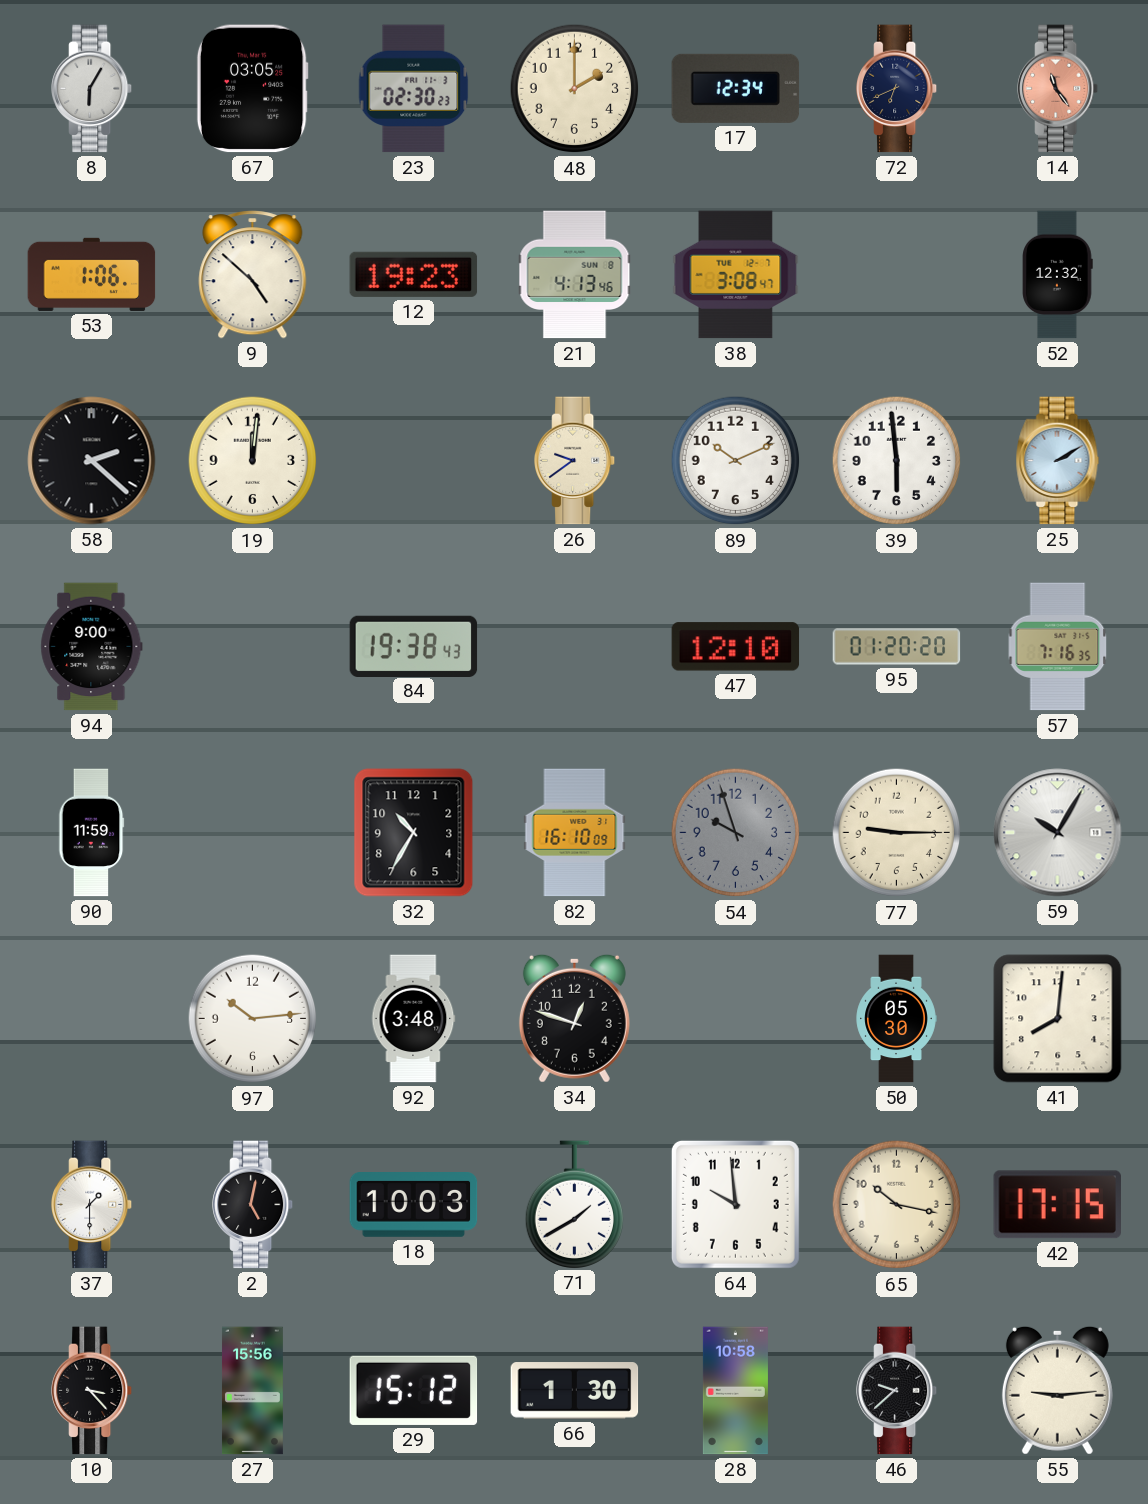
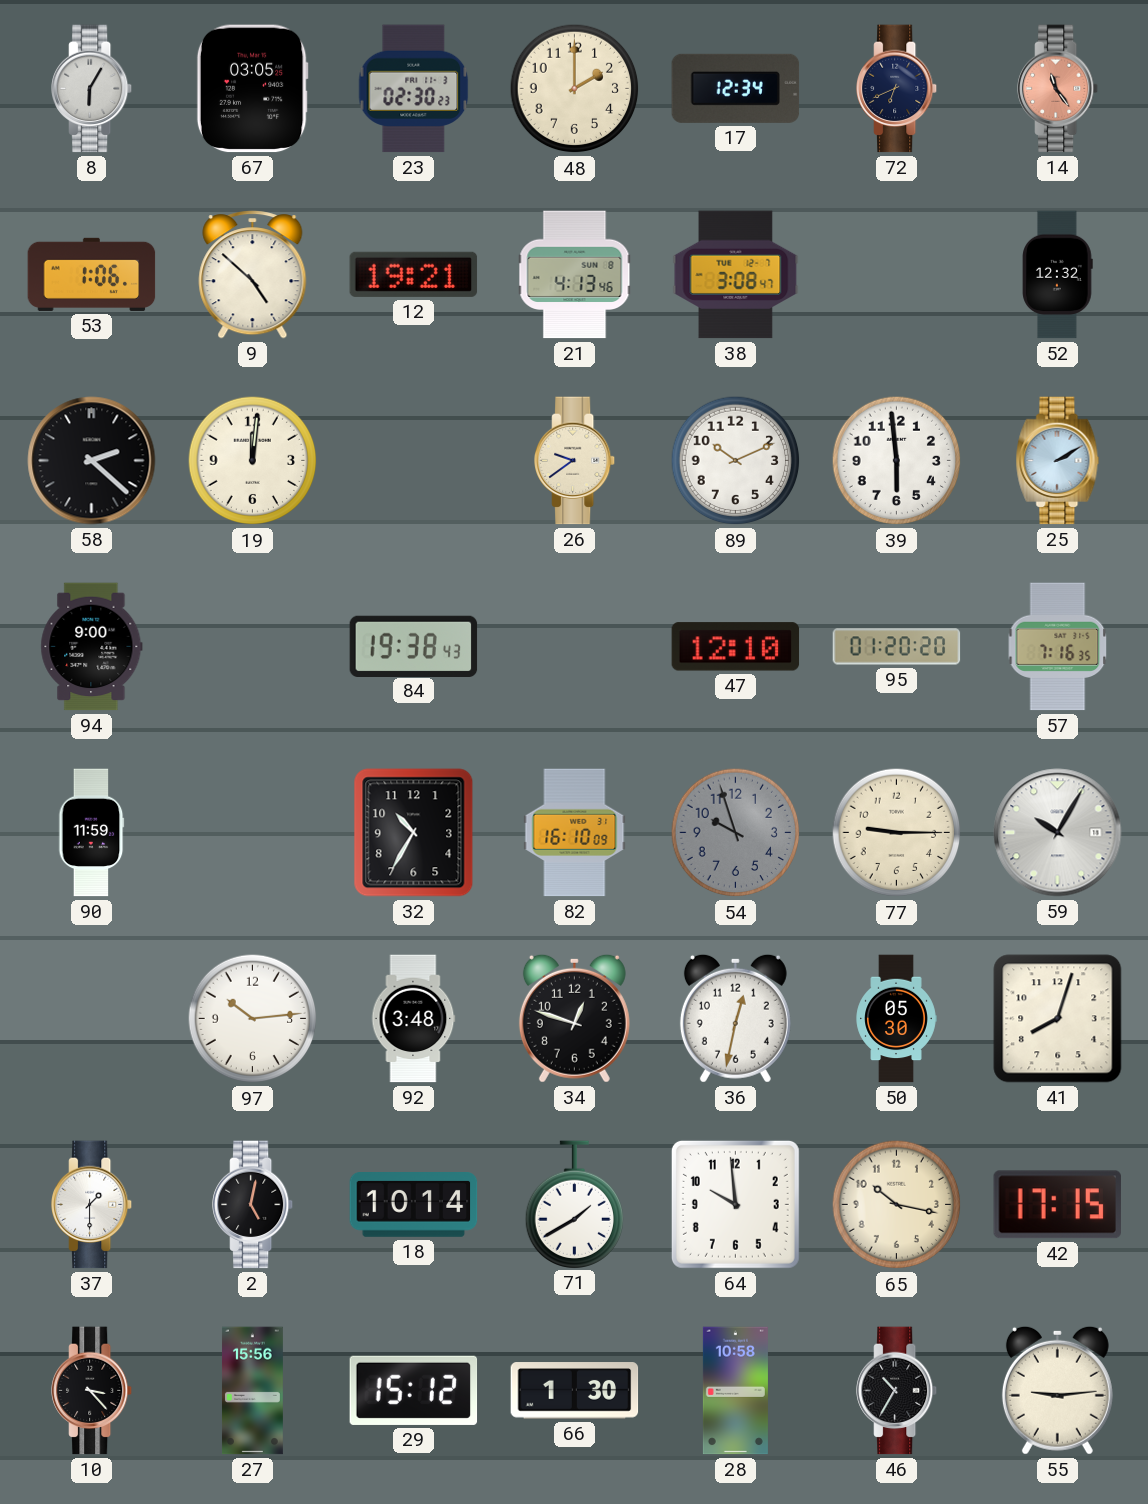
12: 19:23 -> 19:21 (414, 274)
36: none -> 12:32 (735, 1018)
41: 8:01 -> 8:03 (1058, 1019)
18: 10:03 -> 10:14 (414, 1205)
46: 9:38 -> 10:35 (898, 1391)
